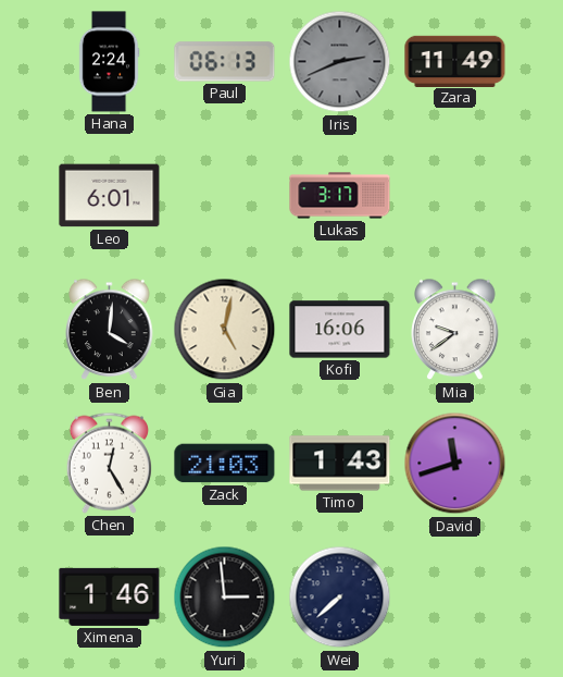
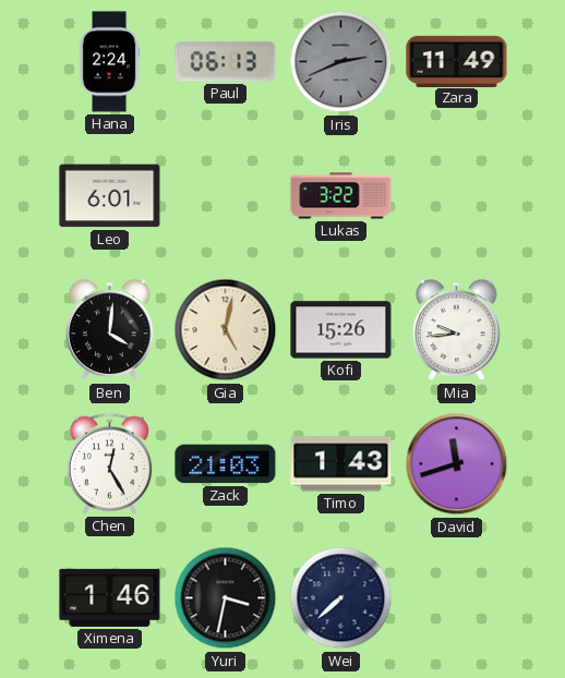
Lukas: 3:17 -> 3:22 (341, 196)
Kofi: 16:06 -> 15:26 (341, 330)
Mia: 9:39 -> 9:44 (457, 330)
Yuri: 2:59 -> 3:32 (226, 598)
